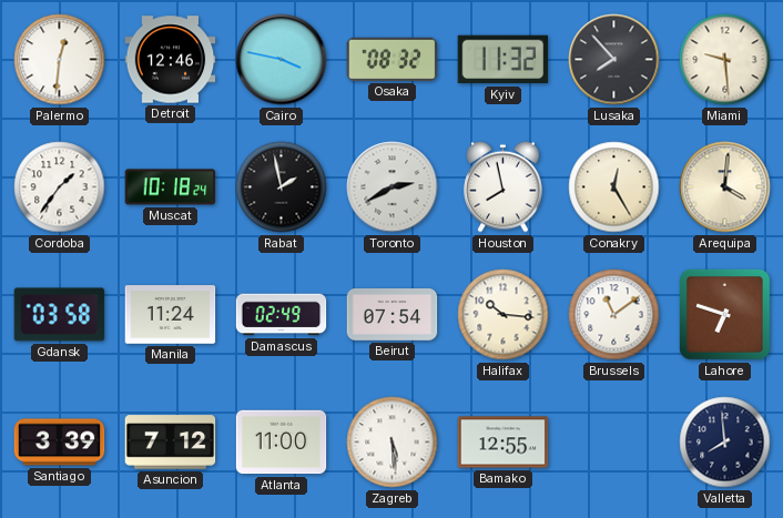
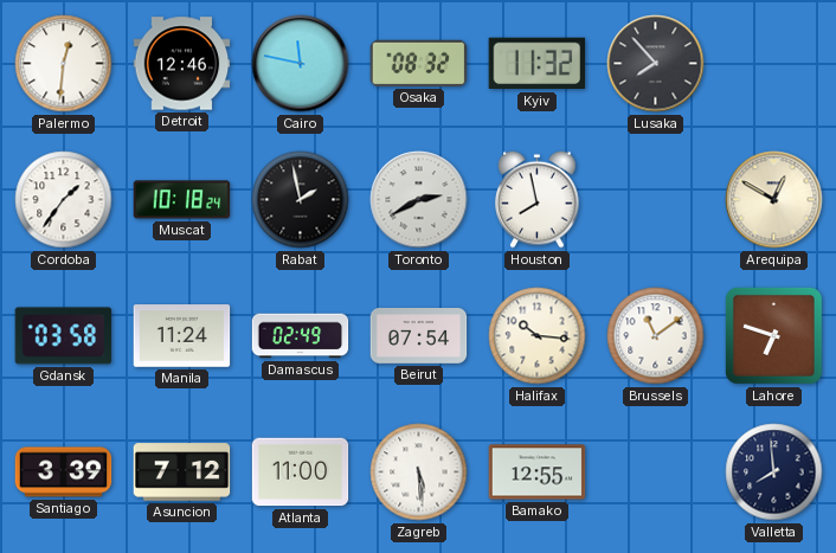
Cairo: 3:47 -> 11:47 (301, 64)
Miami: 9:29 -> none (725, 60)
Conakry: 12:25 -> none (614, 187)
Arequipa: 4:01 -> 12:50 (774, 200)
